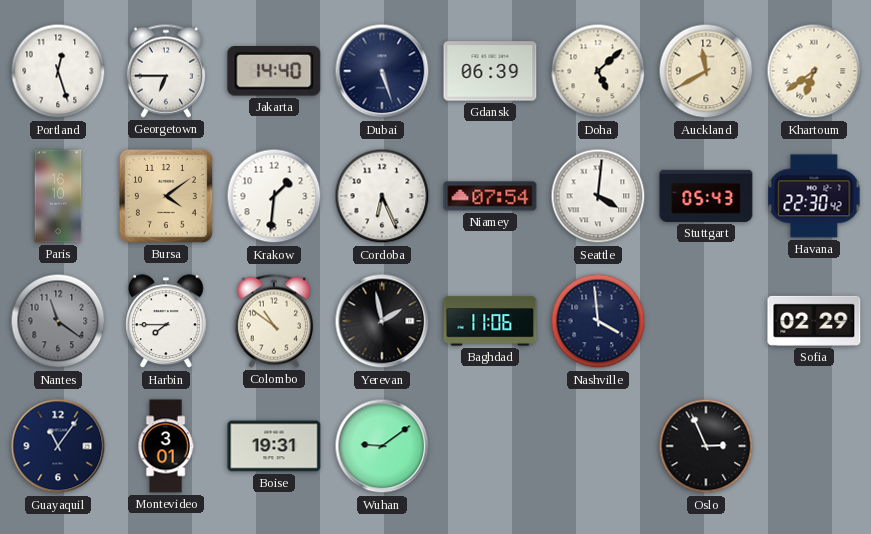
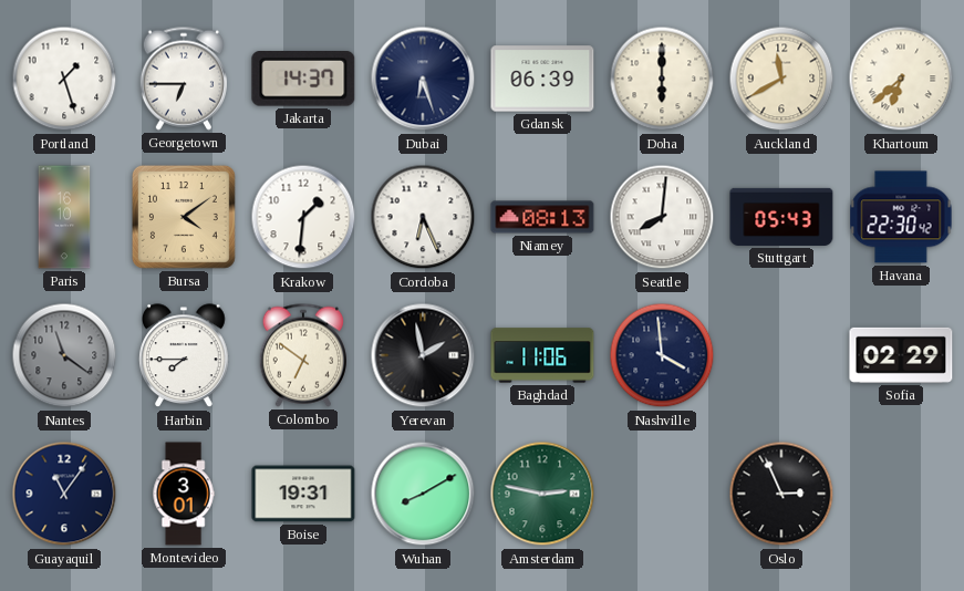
Portland: 12:27 -> 1:27 (64, 79)
Jakarta: 14:40 -> 14:37 (303, 80)
Dubai: 5:27 -> 6:27 (423, 79)
Doha: 5:08 -> 6:00 (662, 79)
Khartoum: 6:39 -> 6:38 (901, 79)
Niamey: 07:54 -> 08:13 (542, 217)
Seattle: 4:01 -> 8:01 (662, 217)
Colombo: 10:51 -> 6:51 (303, 355)
Wuhan: 9:09 -> 8:10 (423, 494)
Amsterdam: none -> 2:47 (542, 494)
